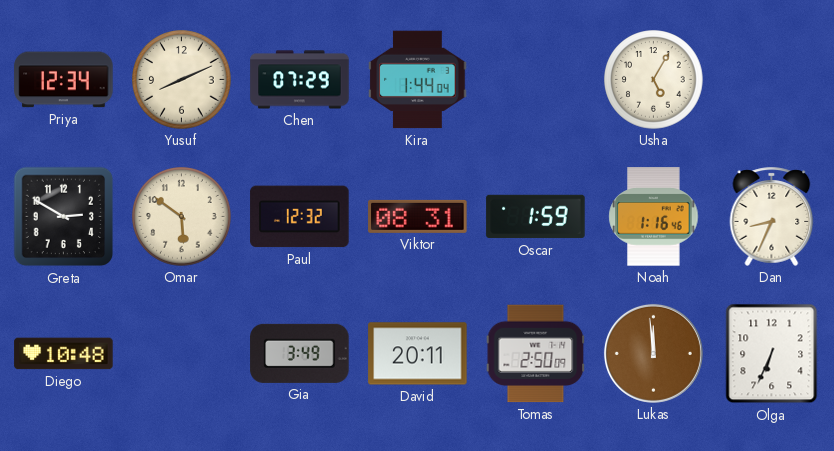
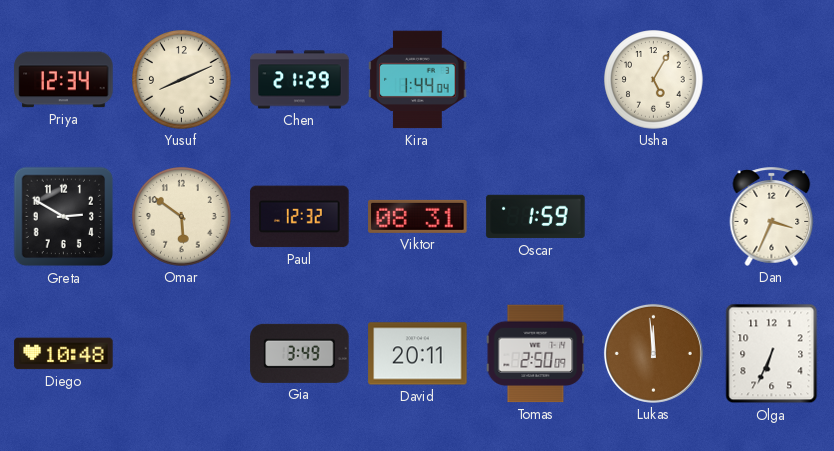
Chen: 07:29 -> 21:29 (300, 80)
Noah: 1:16 -> none (654, 217)
Dan: 8:34 -> 3:34 (772, 216)
